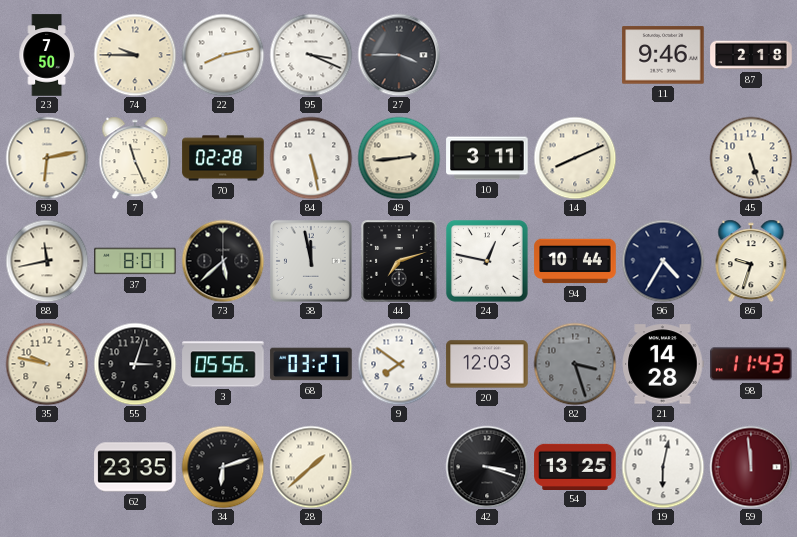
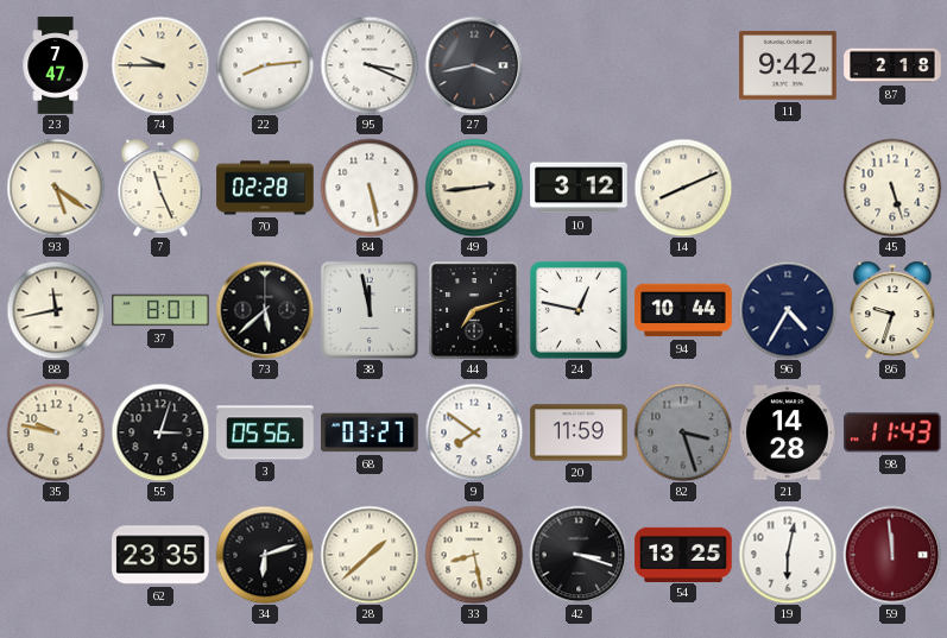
23: 7:50 -> 7:47 (56, 65)
22: 8:13 -> 8:14 (265, 65)
27: 3:45 -> 3:43 (474, 65)
11: 9:46 -> 9:42 (788, 65)
93: 6:13 -> 5:21 (56, 188)
10: 3:11 -> 3:12 (579, 188)
20: 12:03 -> 11:59 (579, 432)
33: none -> 8:28 (474, 555)
